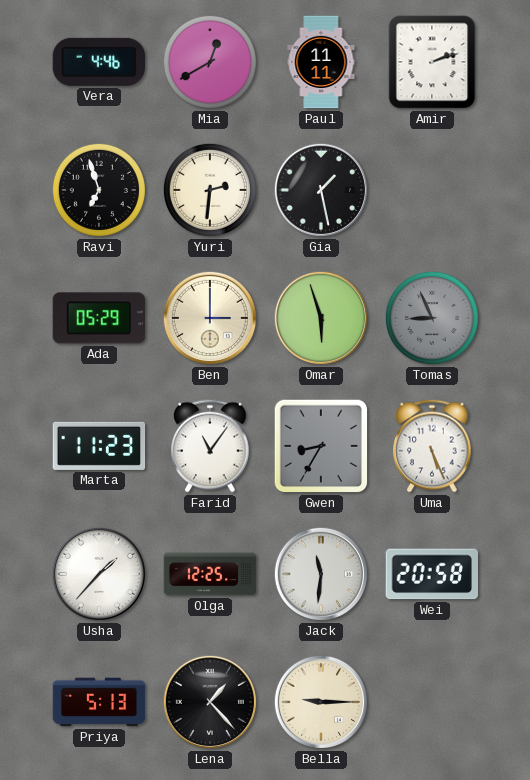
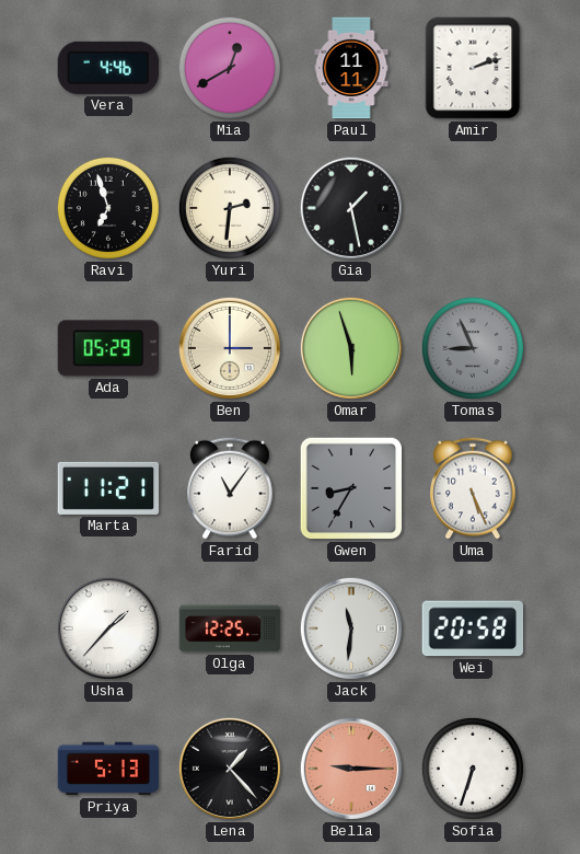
Marta: 11:23 -> 11:21 (108, 488)
Bella dial: cream -> salmon (351, 769)
Sofia: none -> 6:33 (473, 769)
